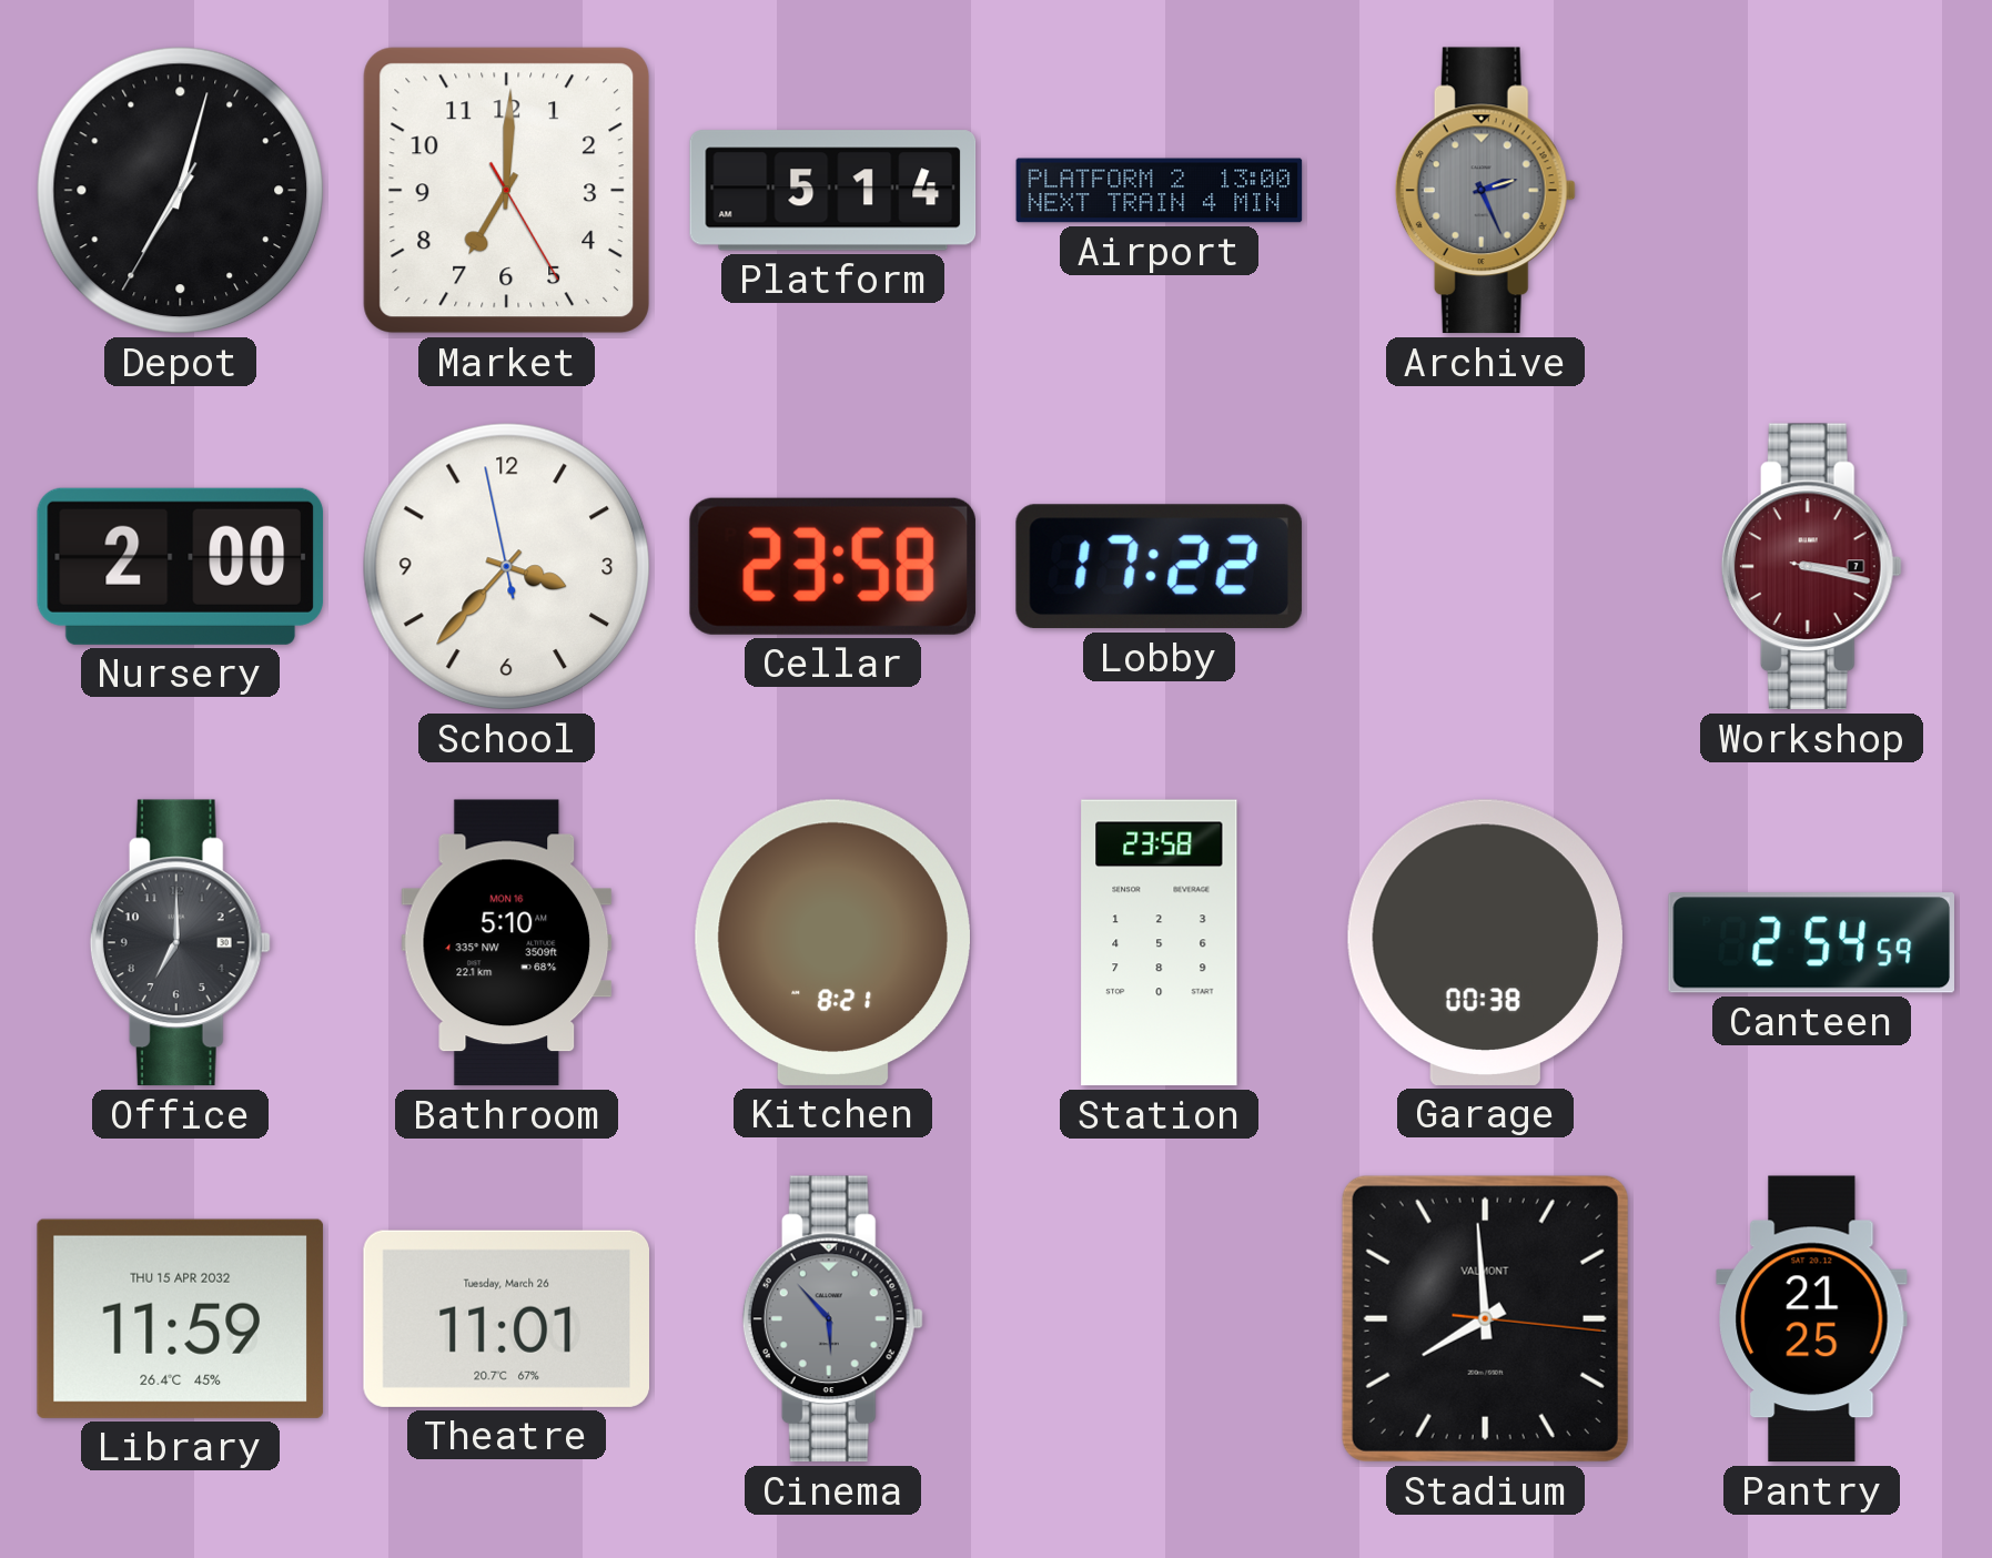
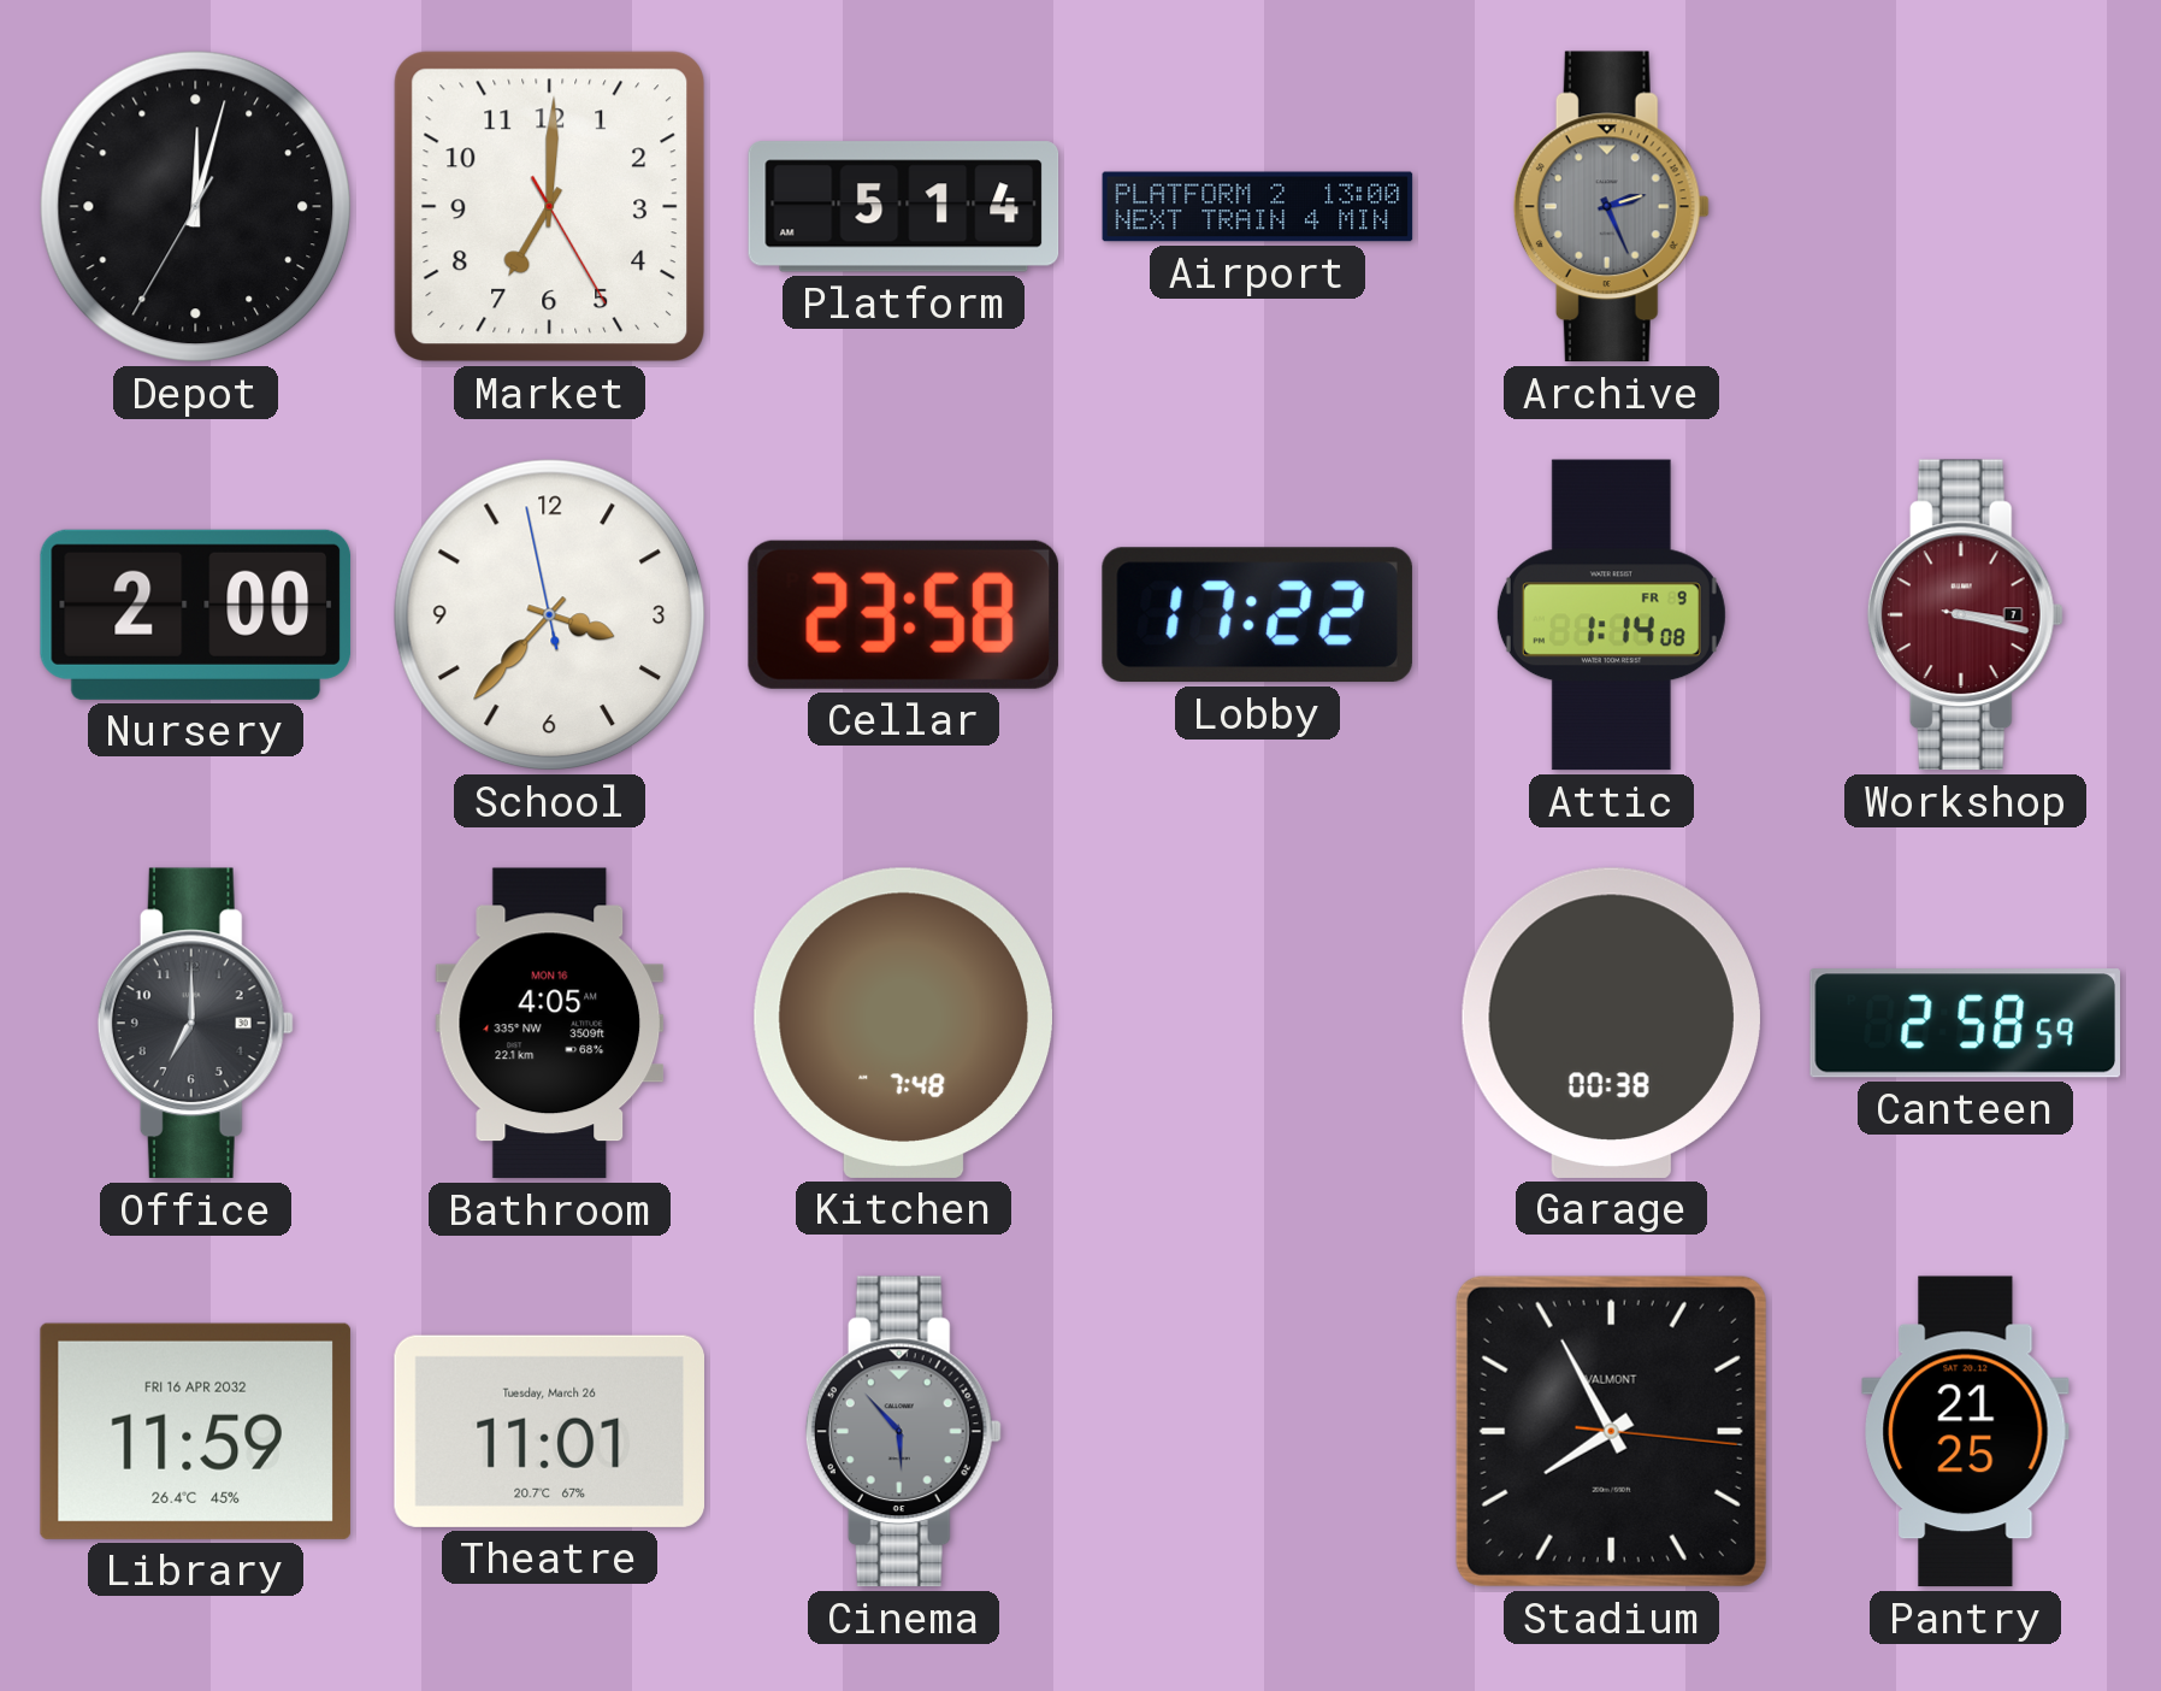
Depot: 7:02 -> 12:02 (196, 207)
Attic: none -> 1:14 (1611, 615)
Bathroom: 5:10 -> 4:05 (550, 1024)
Kitchen: 8:21 -> 7:48 (903, 1023)
Station: 23:58 -> none (1160, 943)
Canteen: 2:54 -> 2:58 (1965, 1024)
Library date: THU 15 APR 2032 -> FRI 16 APR 2032 (195, 1431)
Stadium: 7:59 -> 7:55 (1611, 1431)
